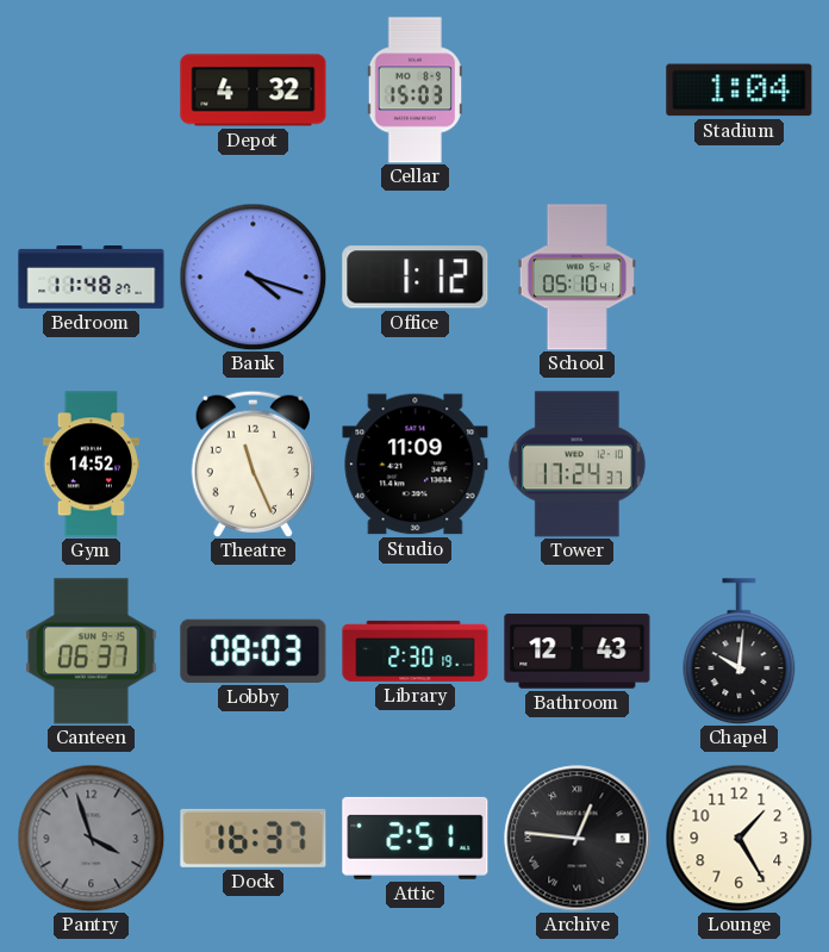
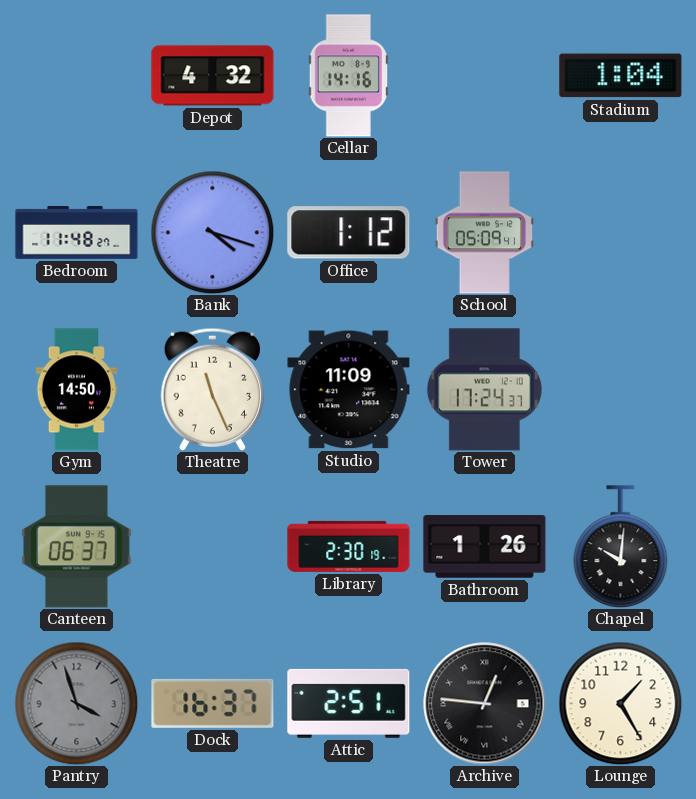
Cellar: 15:03 -> 14:16 (348, 76)
School: 05:10 -> 05:09 (484, 233)
Gym: 14:52 -> 14:50 (77, 390)
Lobby: 08:03 -> none (254, 651)
Bathroom: 12:43 -> 1:26 (485, 547)
